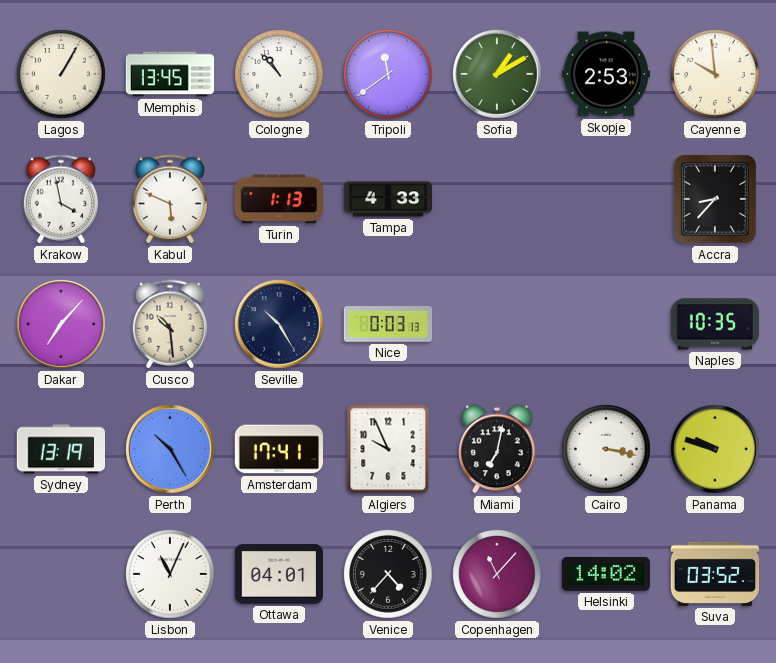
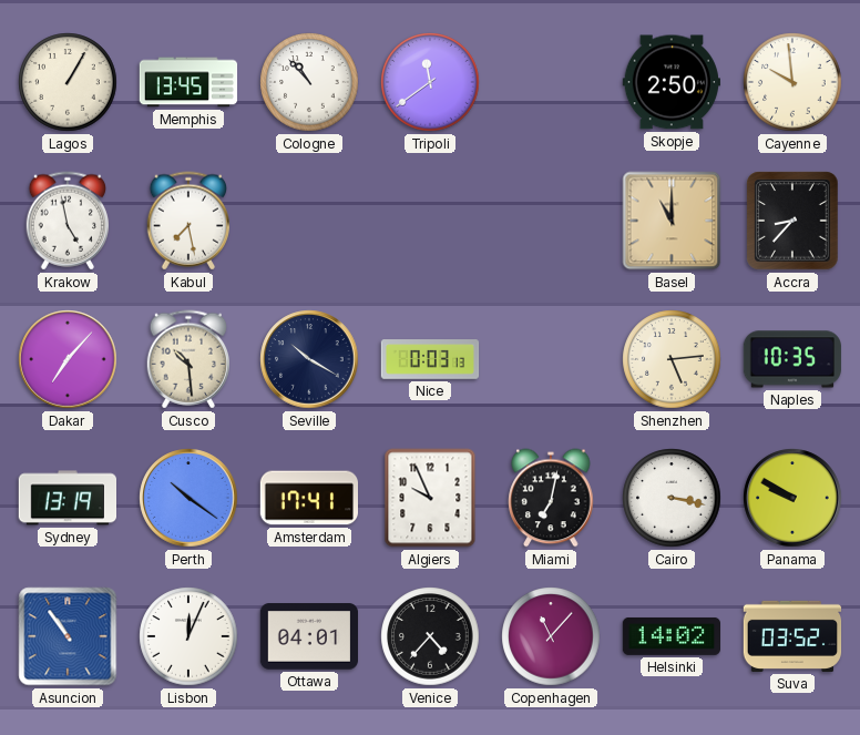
Sofia: 1:10 -> none (497, 74)
Skopje: 2:53 -> 2:50 (670, 82)
Krakow: 3:58 -> 4:58 (66, 221)
Kabul: 5:49 -> 7:28 (187, 221)
Turin: 1:13 -> none (278, 199)
Tampa: 4:33 -> none (388, 199)
Basel: none -> 11:00 (672, 221)
Seville: 10:25 -> 10:20 (309, 359)
Shenzhen: none -> 5:14 (672, 359)
Perth: 10:25 -> 10:21 (188, 498)
Panama: 9:48 -> 9:50 (792, 498)
Asuncion: none -> 10:54 (68, 636)
Lisbon: 11:04 -> 12:04 (188, 636)
